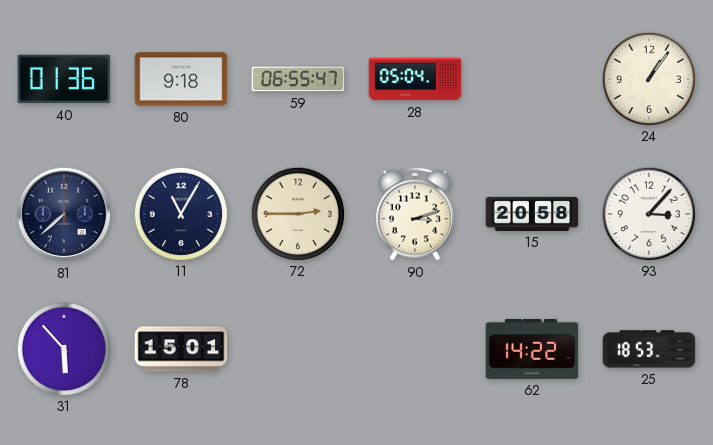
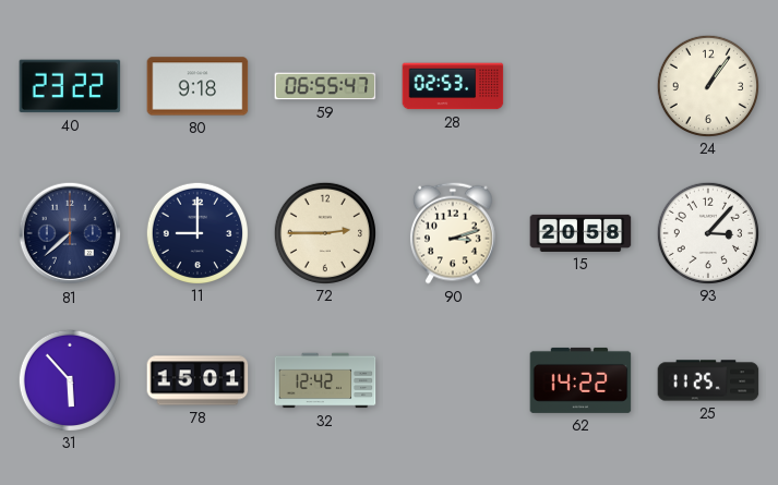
40: 01:36 -> 23:22 (70, 86)
28: 05:04 -> 02:53 (453, 86)
11: 11:05 -> 9:00 (196, 232)
32: none -> 12:42 (325, 380)
25: 18:53 -> 11:25 (708, 380)
